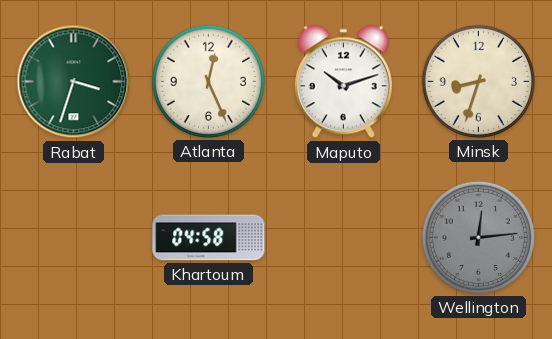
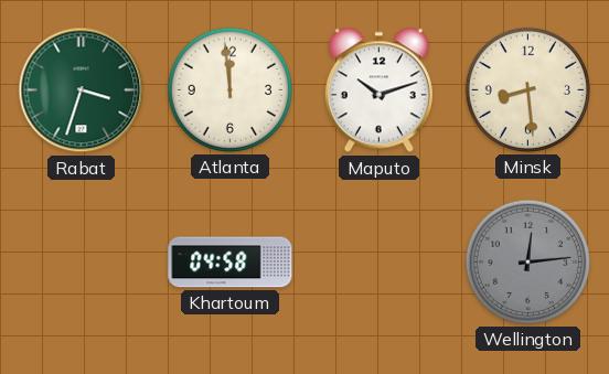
Atlanta: 12:26 -> 11:59 (229, 89)
Minsk: 8:33 -> 8:29 (527, 89)
